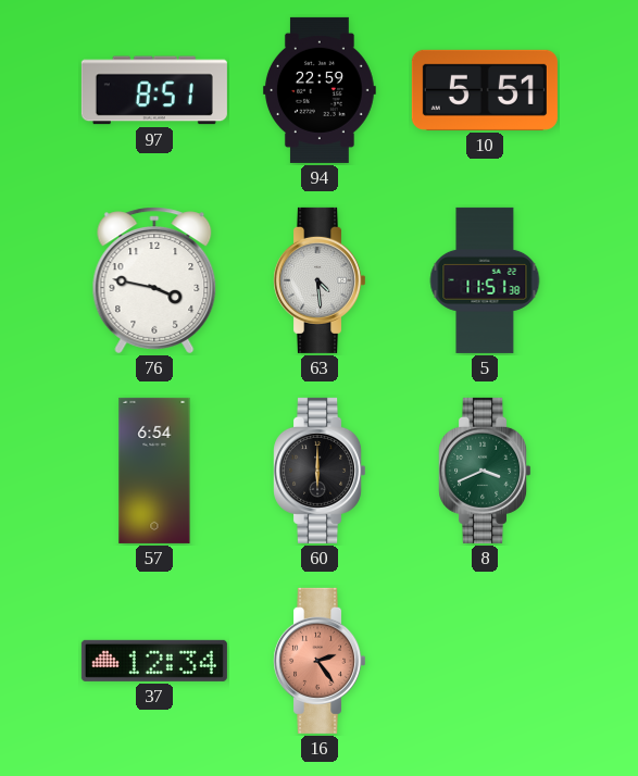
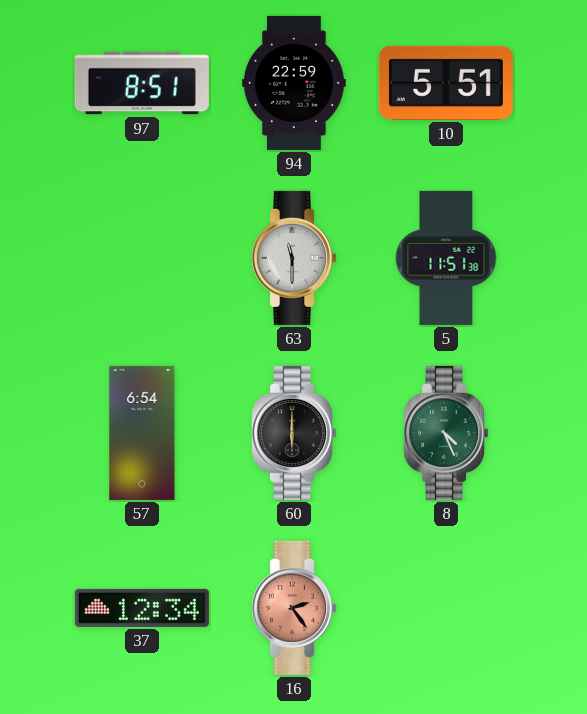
76: 3:47 -> none (154, 280)
63: 4:29 -> 11:30 (294, 258)
8: 3:41 -> 4:26 (446, 433)
